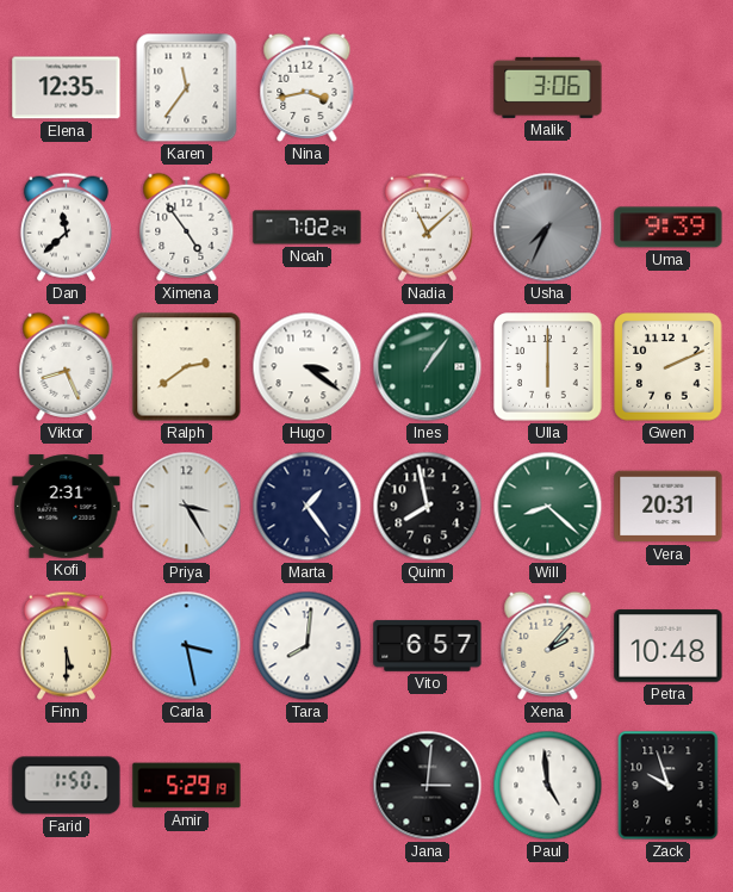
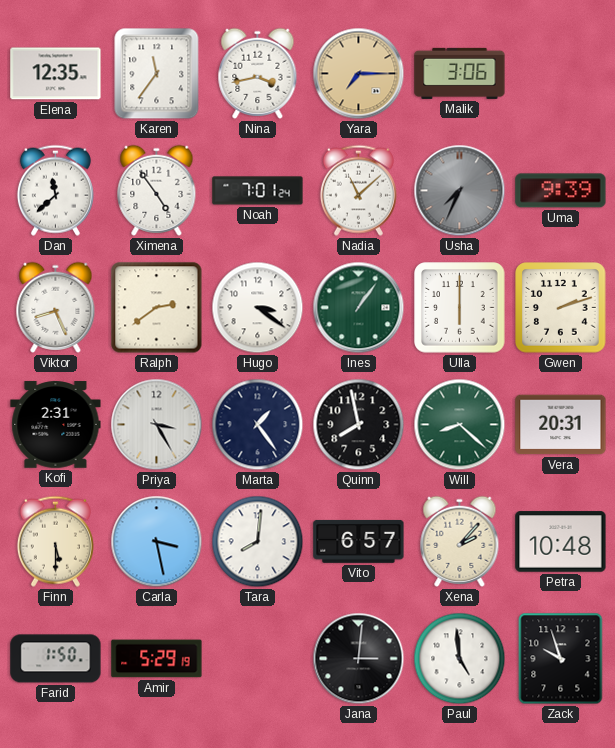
Yara: none -> 7:15 (359, 74)
Noah: 7:02 -> 7:01 (258, 191)
Gwen: 2:11 -> 2:12 (561, 308)
